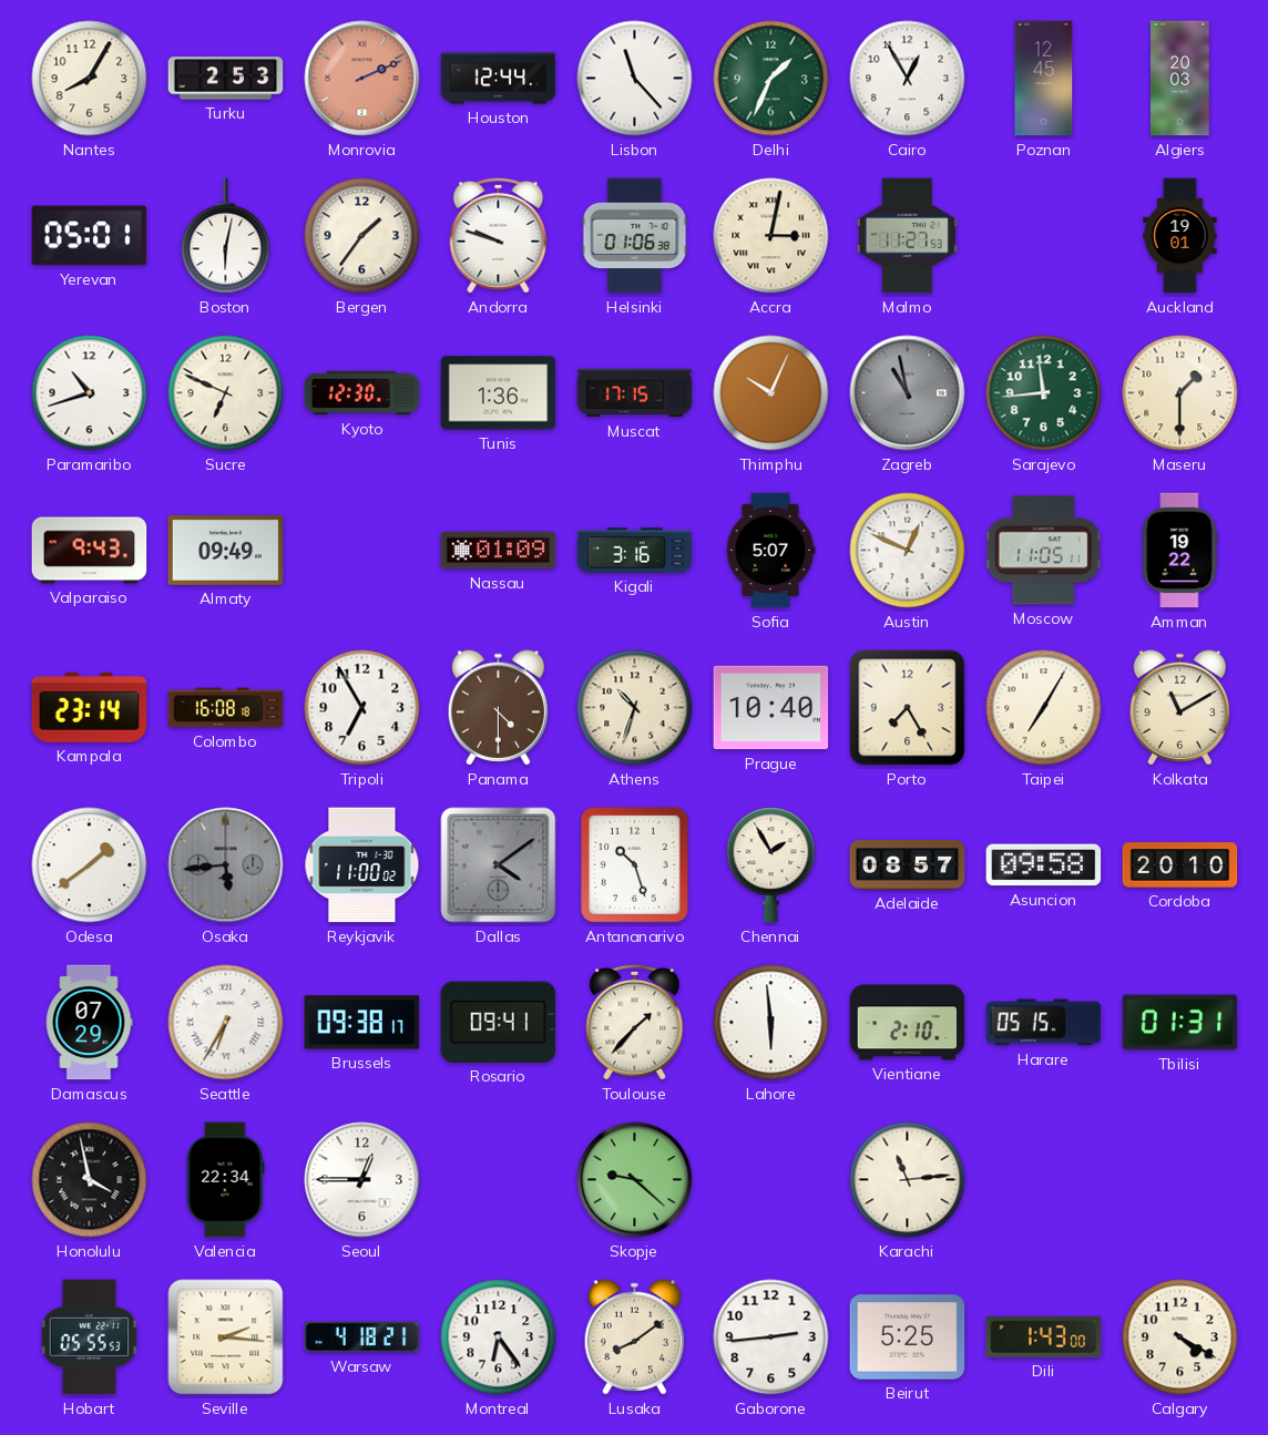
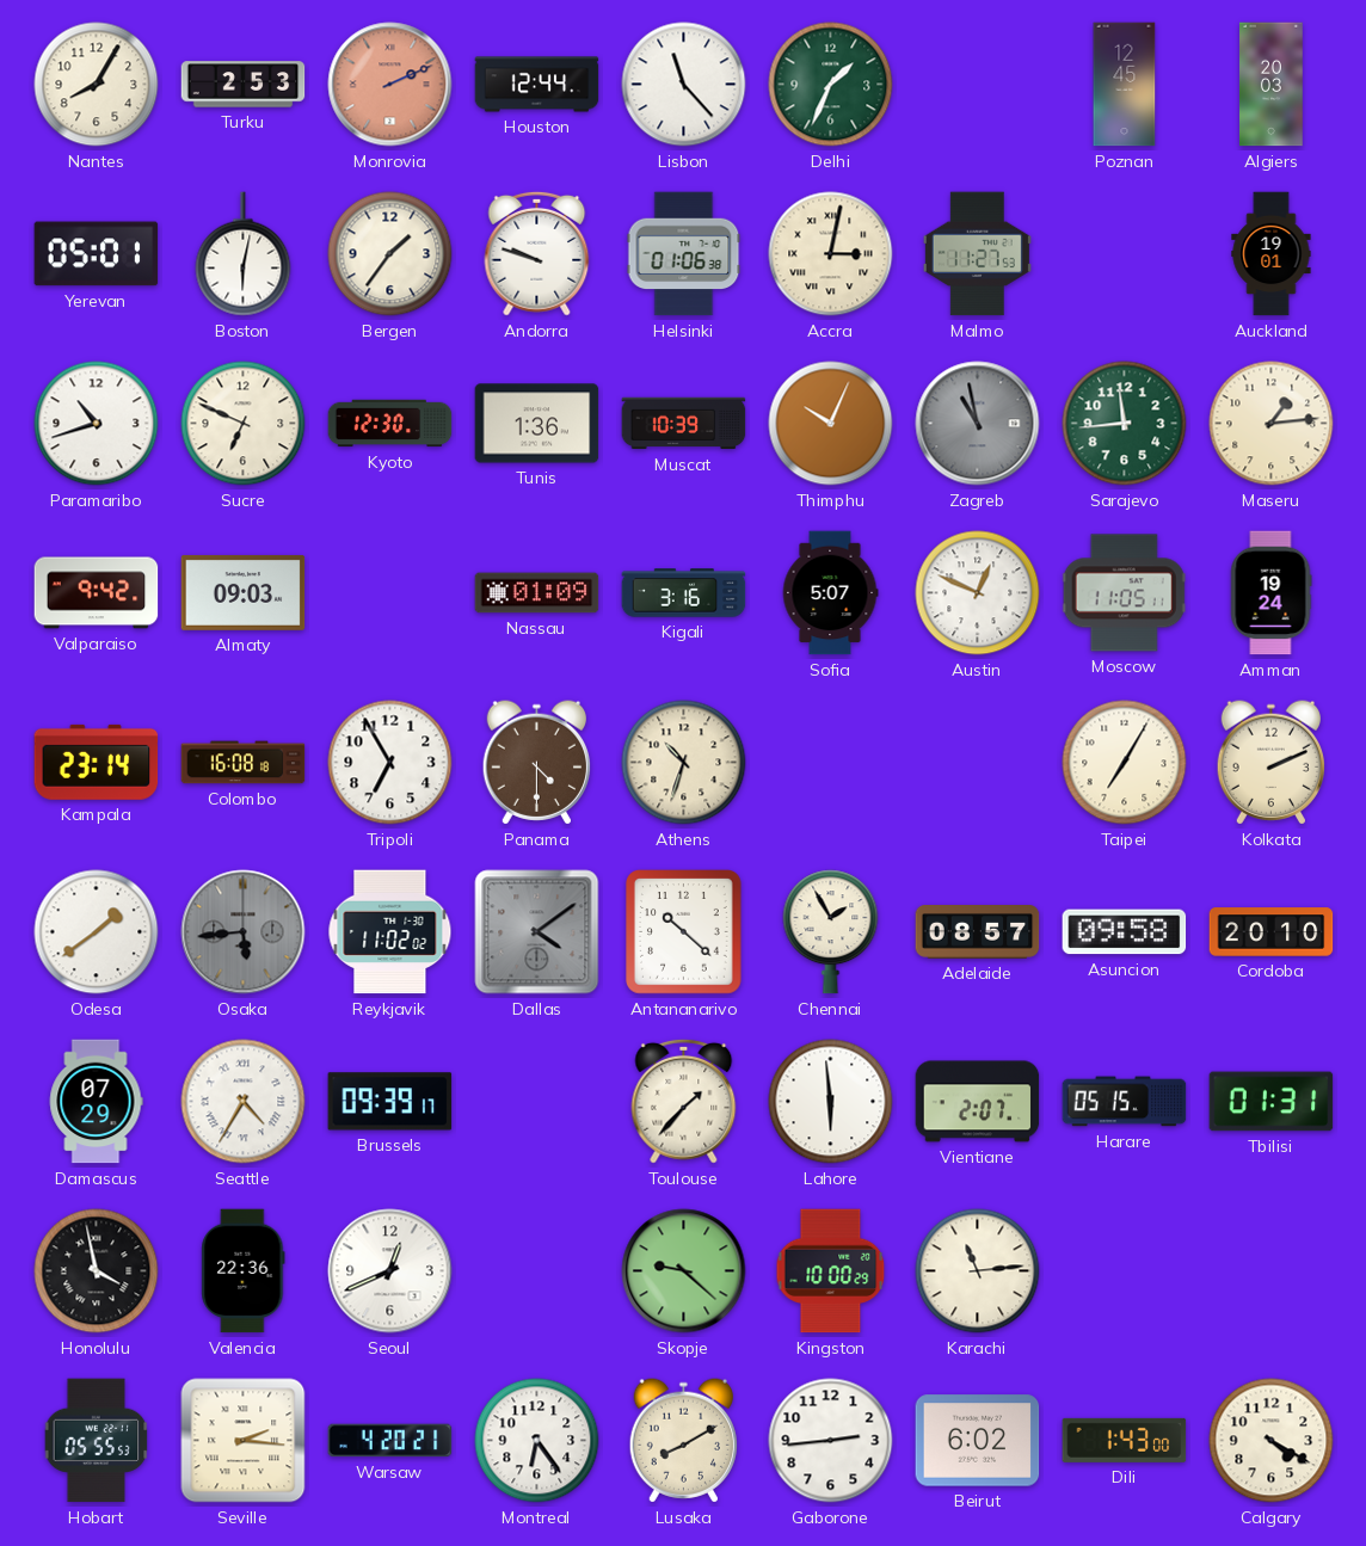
Cairo: 12:55 -> none (908, 79)
Muscat: 17:15 -> 10:39 (684, 424)
Maseru: 1:30 -> 1:14 (1272, 424)
Valparaiso: 9:43 -> 9:42 (97, 593)
Almaty: 09:49 -> 09:03 (244, 592)
Amman: 19:22 -> 19:24 (1270, 593)
Prague: 10:40 -> none (771, 708)
Porto: 7:25 -> none (908, 708)
Kolkata: 11:10 -> 2:11 (1270, 763)
Reykjavik: 11:00 -> 11:02 (390, 932)
Antananarivo: 10:27 -> 10:22 (684, 932)
Seattle: 6:35 -> 4:35 (244, 1102)
Brussels: 09:38 -> 09:39 (390, 1102)
Rosario: 09:41 -> none (499, 1022)
Vientiane: 2:10 -> 2:07 (978, 1102)
Valencia: 22:34 -> 22:36 (244, 1271)
Seoul: 12:45 -> 12:41 (390, 1271)
Kingston: none -> 10:00 (831, 1271)
Warsaw: 4:18 -> 4:20 (390, 1441)
Lusaka: 8:09 -> 8:10 (683, 1441)
Beirut: 5:25 -> 6:02 (978, 1441)
